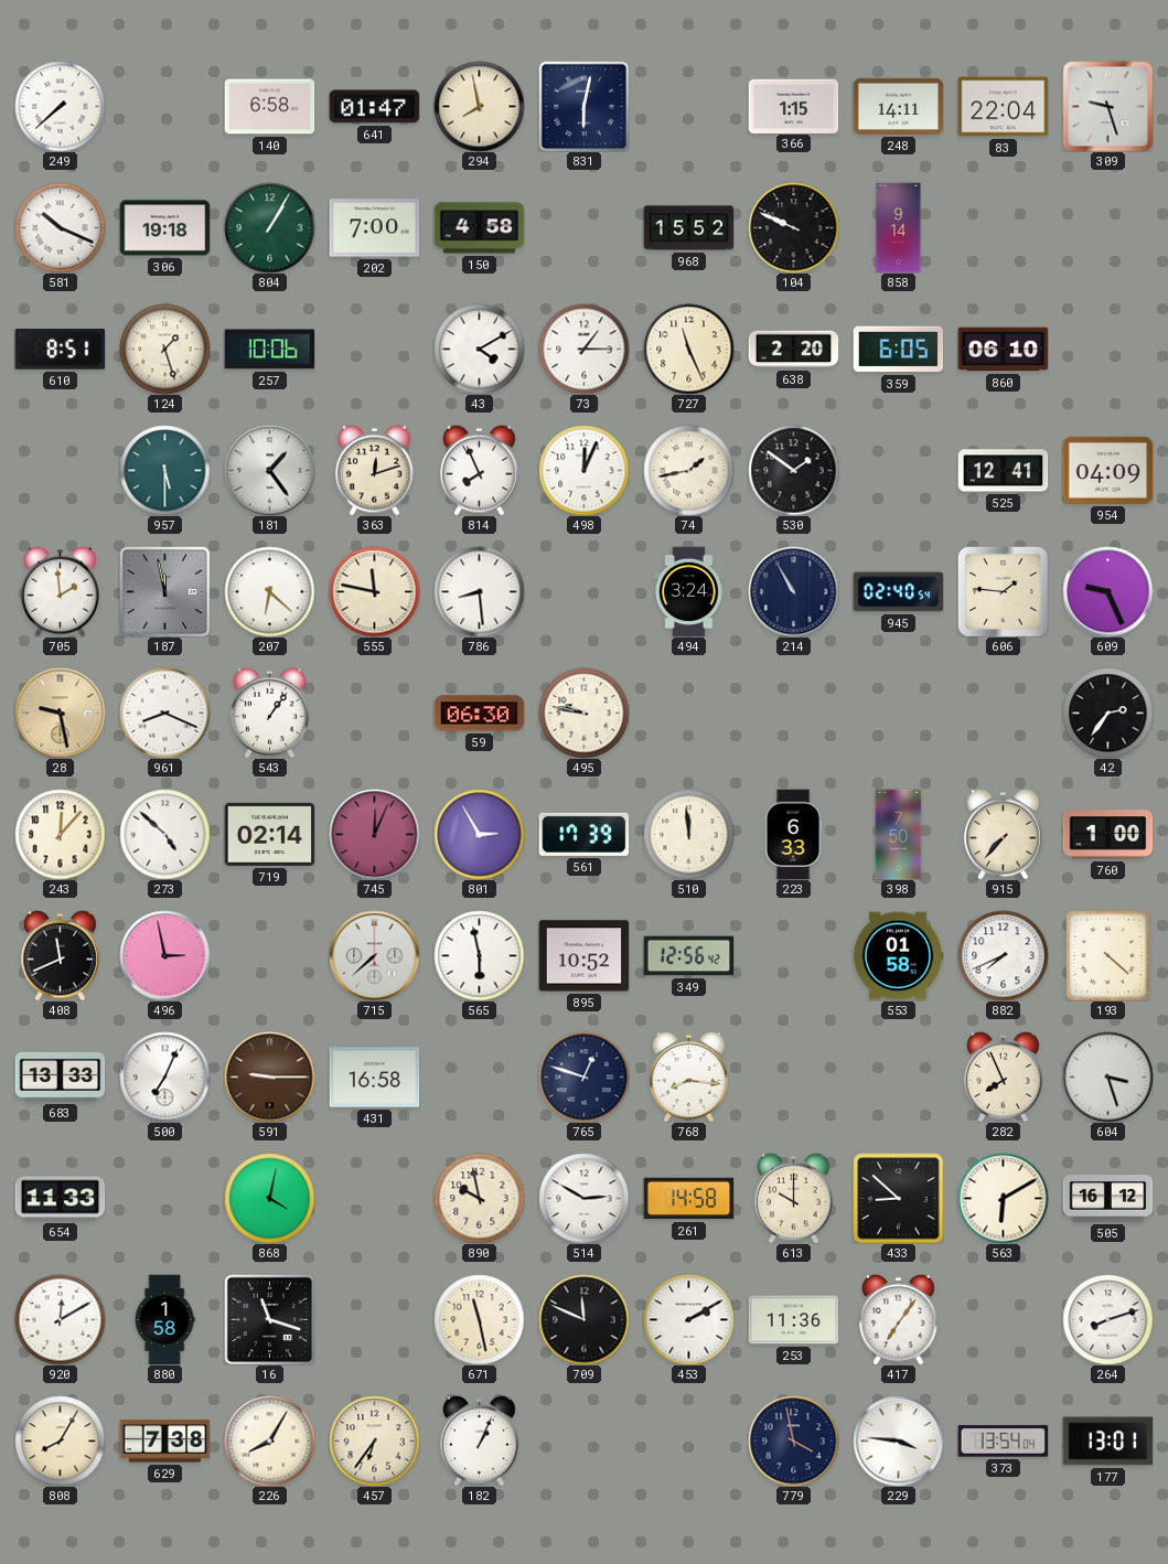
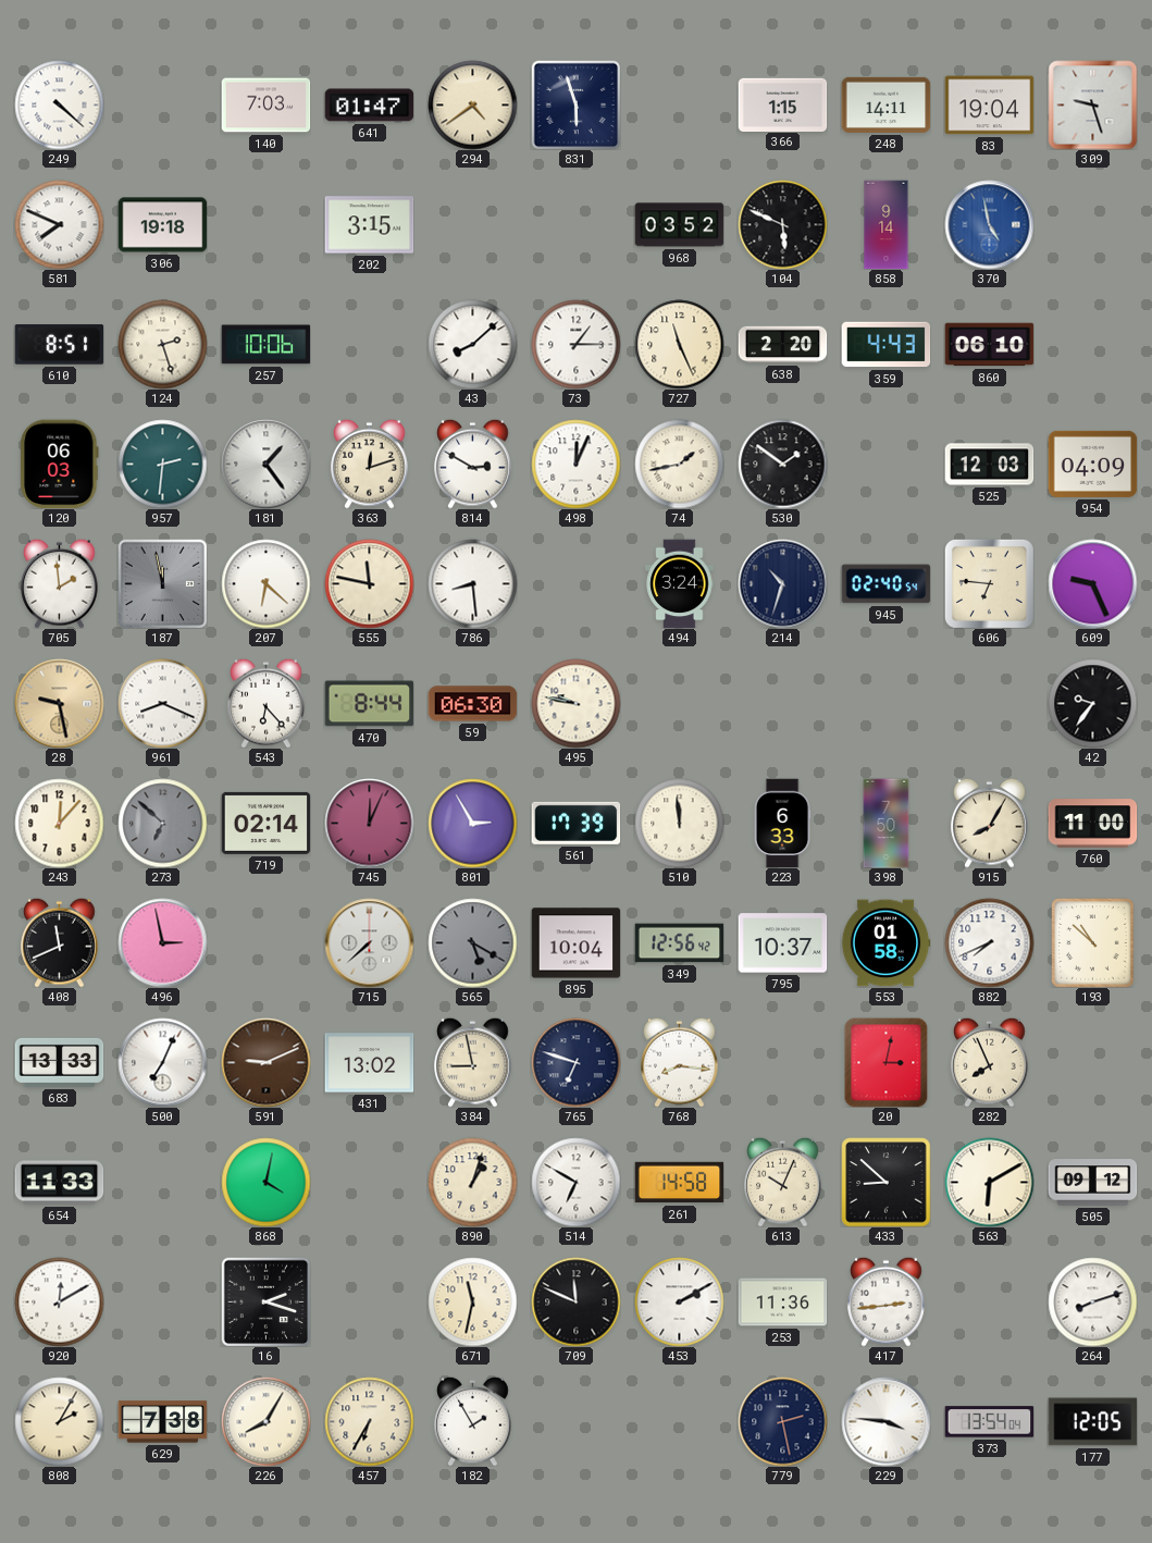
249: 7:38 -> 4:22 (59, 104)
140: 6:58 -> 7:03 (265, 106)
294: 7:58 -> 4:39 (472, 104)
831: 6:02 -> 5:57 (575, 104)
83: 22:04 -> 19:04 (989, 106)
581: 10:19 -> 7:49 (59, 224)
804: 1:05 -> none (269, 227)
202: 7:00 -> 3:15 (369, 225)
150: 4:58 -> none (479, 228)
968: 15:52 -> 03:52 (679, 225)
104: 9:49 -> 5:49 (782, 224)
370: none -> 4:58 (989, 224)
124: 1:27 -> 2:27 (162, 344)
43: 4:10 -> 8:08 (472, 344)
359: 6:05 -> 4:43 (885, 345)
120: none -> 06:03 (60, 464)
957: 5:30 -> 2:31 (162, 464)
814: 7:56 -> 2:50 (473, 464)
525: 12:41 -> 12:03 (989, 465)
214: 10:55 -> 10:33 (782, 583)
606: 1:46 -> 6:46 (989, 583)
543: 1:06 -> 6:23 (267, 703)
470: none -> 8:44 (369, 704)
42: 2:36 -> 9:36 (1092, 703)
273: 4:52 -> 6:52 (162, 823)
273 dial: white -> grey (162, 823)
915: 7:37 -> 8:05 (990, 823)
760: 1:00 -> 11:00 (1092, 824)
565: 5:58 -> 5:20 (472, 942)
565 dial: white -> grey (472, 942)
895: 10:52 -> 10:04 (575, 943)
795: none -> 10:37 (782, 943)
193: 4:22 -> 10:52 (1093, 942)
591: 9:15 -> 9:11 (265, 1062)
431: 16:58 -> 13:02 (369, 1063)
384: none -> 8:58 (473, 1062)
765: 12:48 -> 6:48 (575, 1062)
20: none -> 3:02 (887, 1062)
604: 3:27 -> none (1107, 1076)
890: 9:58 -> 1:03 (472, 1182)
514: 2:50 -> 6:50 (575, 1182)
613: 10:00 -> 10:04 (783, 1182)
505: 16:12 -> 09:12 (1092, 1183)
880: 1:58 -> none (164, 1319)
16: 11:18 -> 2:18 (265, 1301)
671: 11:28 -> 11:32 (472, 1301)
417: 7:06 -> 2:44 (887, 1301)
808: 8:05 -> 2:05 (59, 1421)
457: 6:36 -> 6:35 (369, 1421)
182: 1:04 -> 1:55 (473, 1421)
779: 3:58 -> 2:28 (782, 1421)
177: 13:01 -> 12:05 (1092, 1422)
